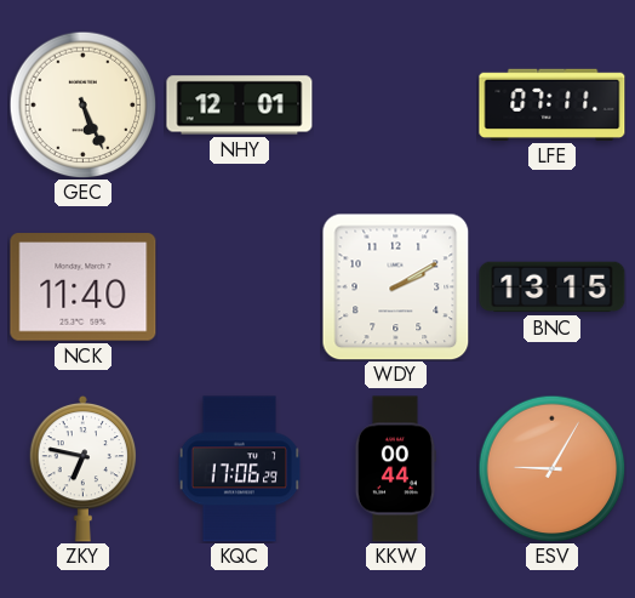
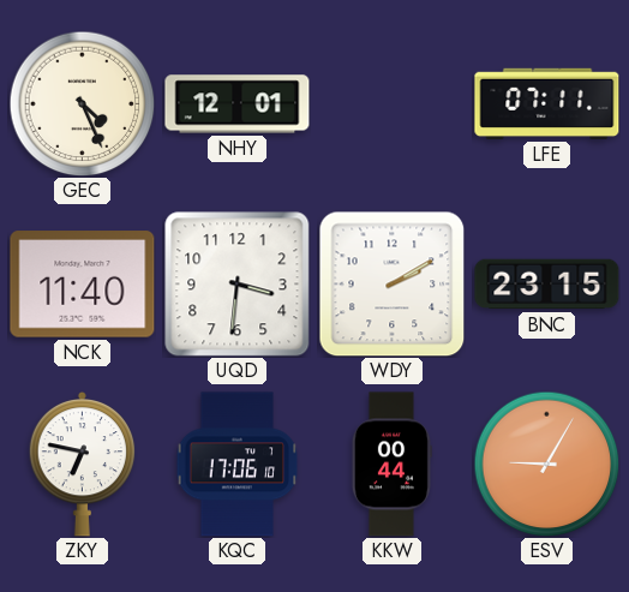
GEC: 5:26 -> 4:26 (82, 103)
UQD: none -> 3:31 (238, 285)
BNC: 13:15 -> 23:15 (547, 285)
KQC: 17:06:29 -> 17:06:10 (238, 465)
